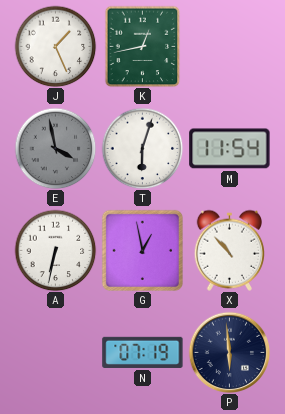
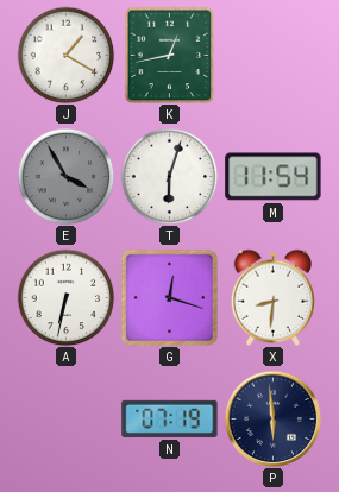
J: 1:26 -> 1:20 (65, 55)
E: 3:58 -> 3:55 (65, 176)
G: 12:58 -> 12:18 (169, 297)
X: 10:53 -> 8:31 (272, 297)
